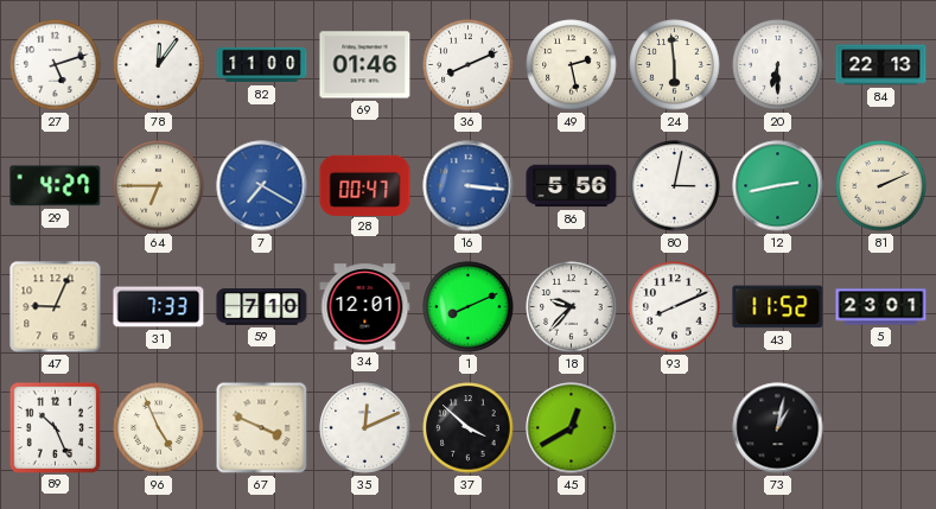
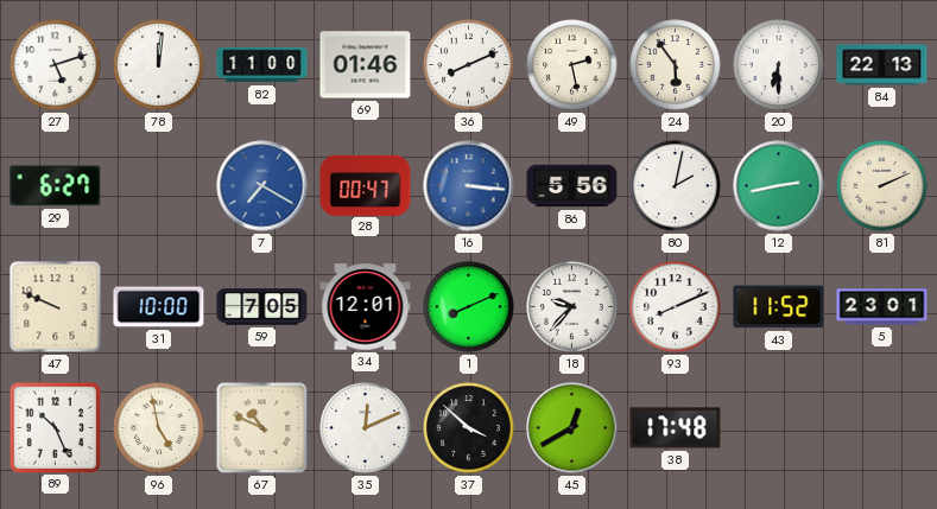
78: 12:06 -> 12:01 (159, 65)
24: 5:59 -> 5:54 (676, 65)
29: 4:27 -> 6:27 (56, 186)
64: 6:45 -> none (159, 186)
80: 3:02 -> 2:02 (676, 186)
47: 9:04 -> 9:49 (56, 307)
31: 7:33 -> 10:00 (159, 307)
59: 7:10 -> 7:05 (262, 307)
96: 4:56 -> 4:58 (159, 428)
67: 3:49 -> 10:49 (262, 428)
38: none -> 17:48 (676, 428)
73: 1:02 -> none (778, 428)
